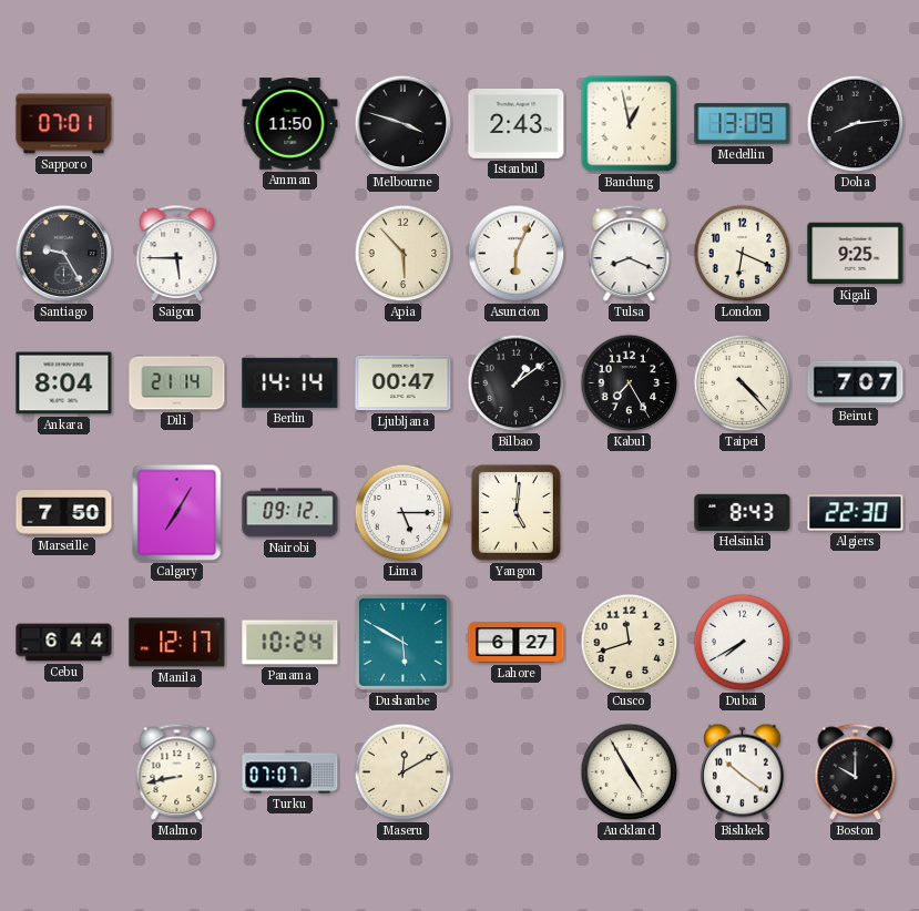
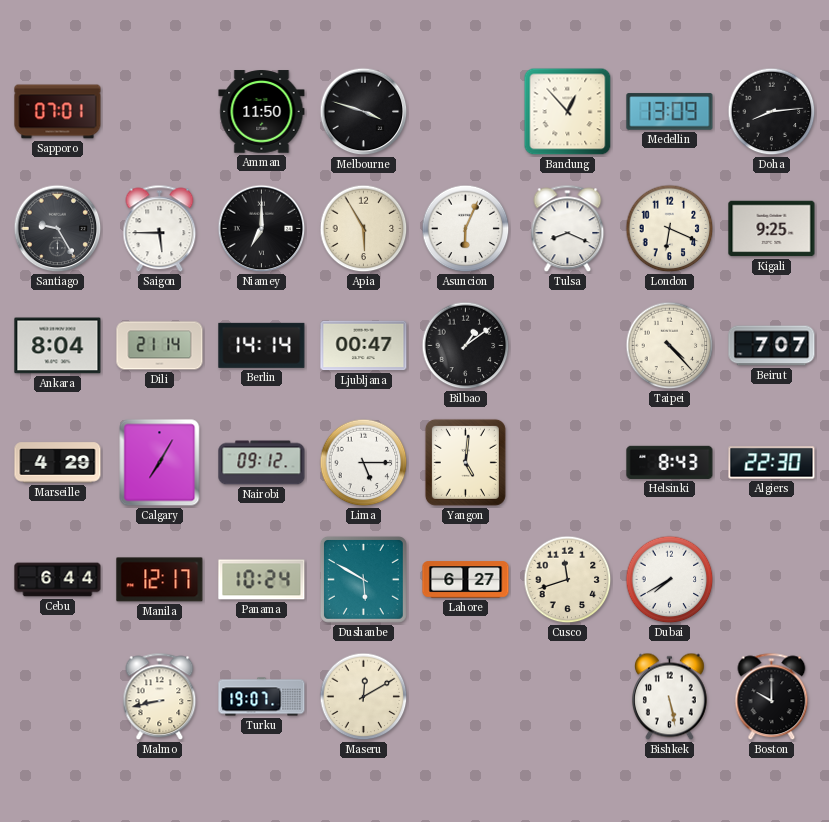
Istanbul: 2:43 -> none (517, 123)
Bandung: 12:58 -> 12:53 (568, 112)
Niamey: none -> 7:00 (262, 229)
Apia: 5:53 -> 5:55 (364, 229)
Kabul: 7:25 -> none (630, 383)
Marseille: 7:50 -> 4:29 (58, 463)
Turku: 07:07 -> 19:07 (262, 697)
Auckland: 4:55 -> none (630, 772)
Bishkek: 10:21 -> 5:28 (669, 697)
